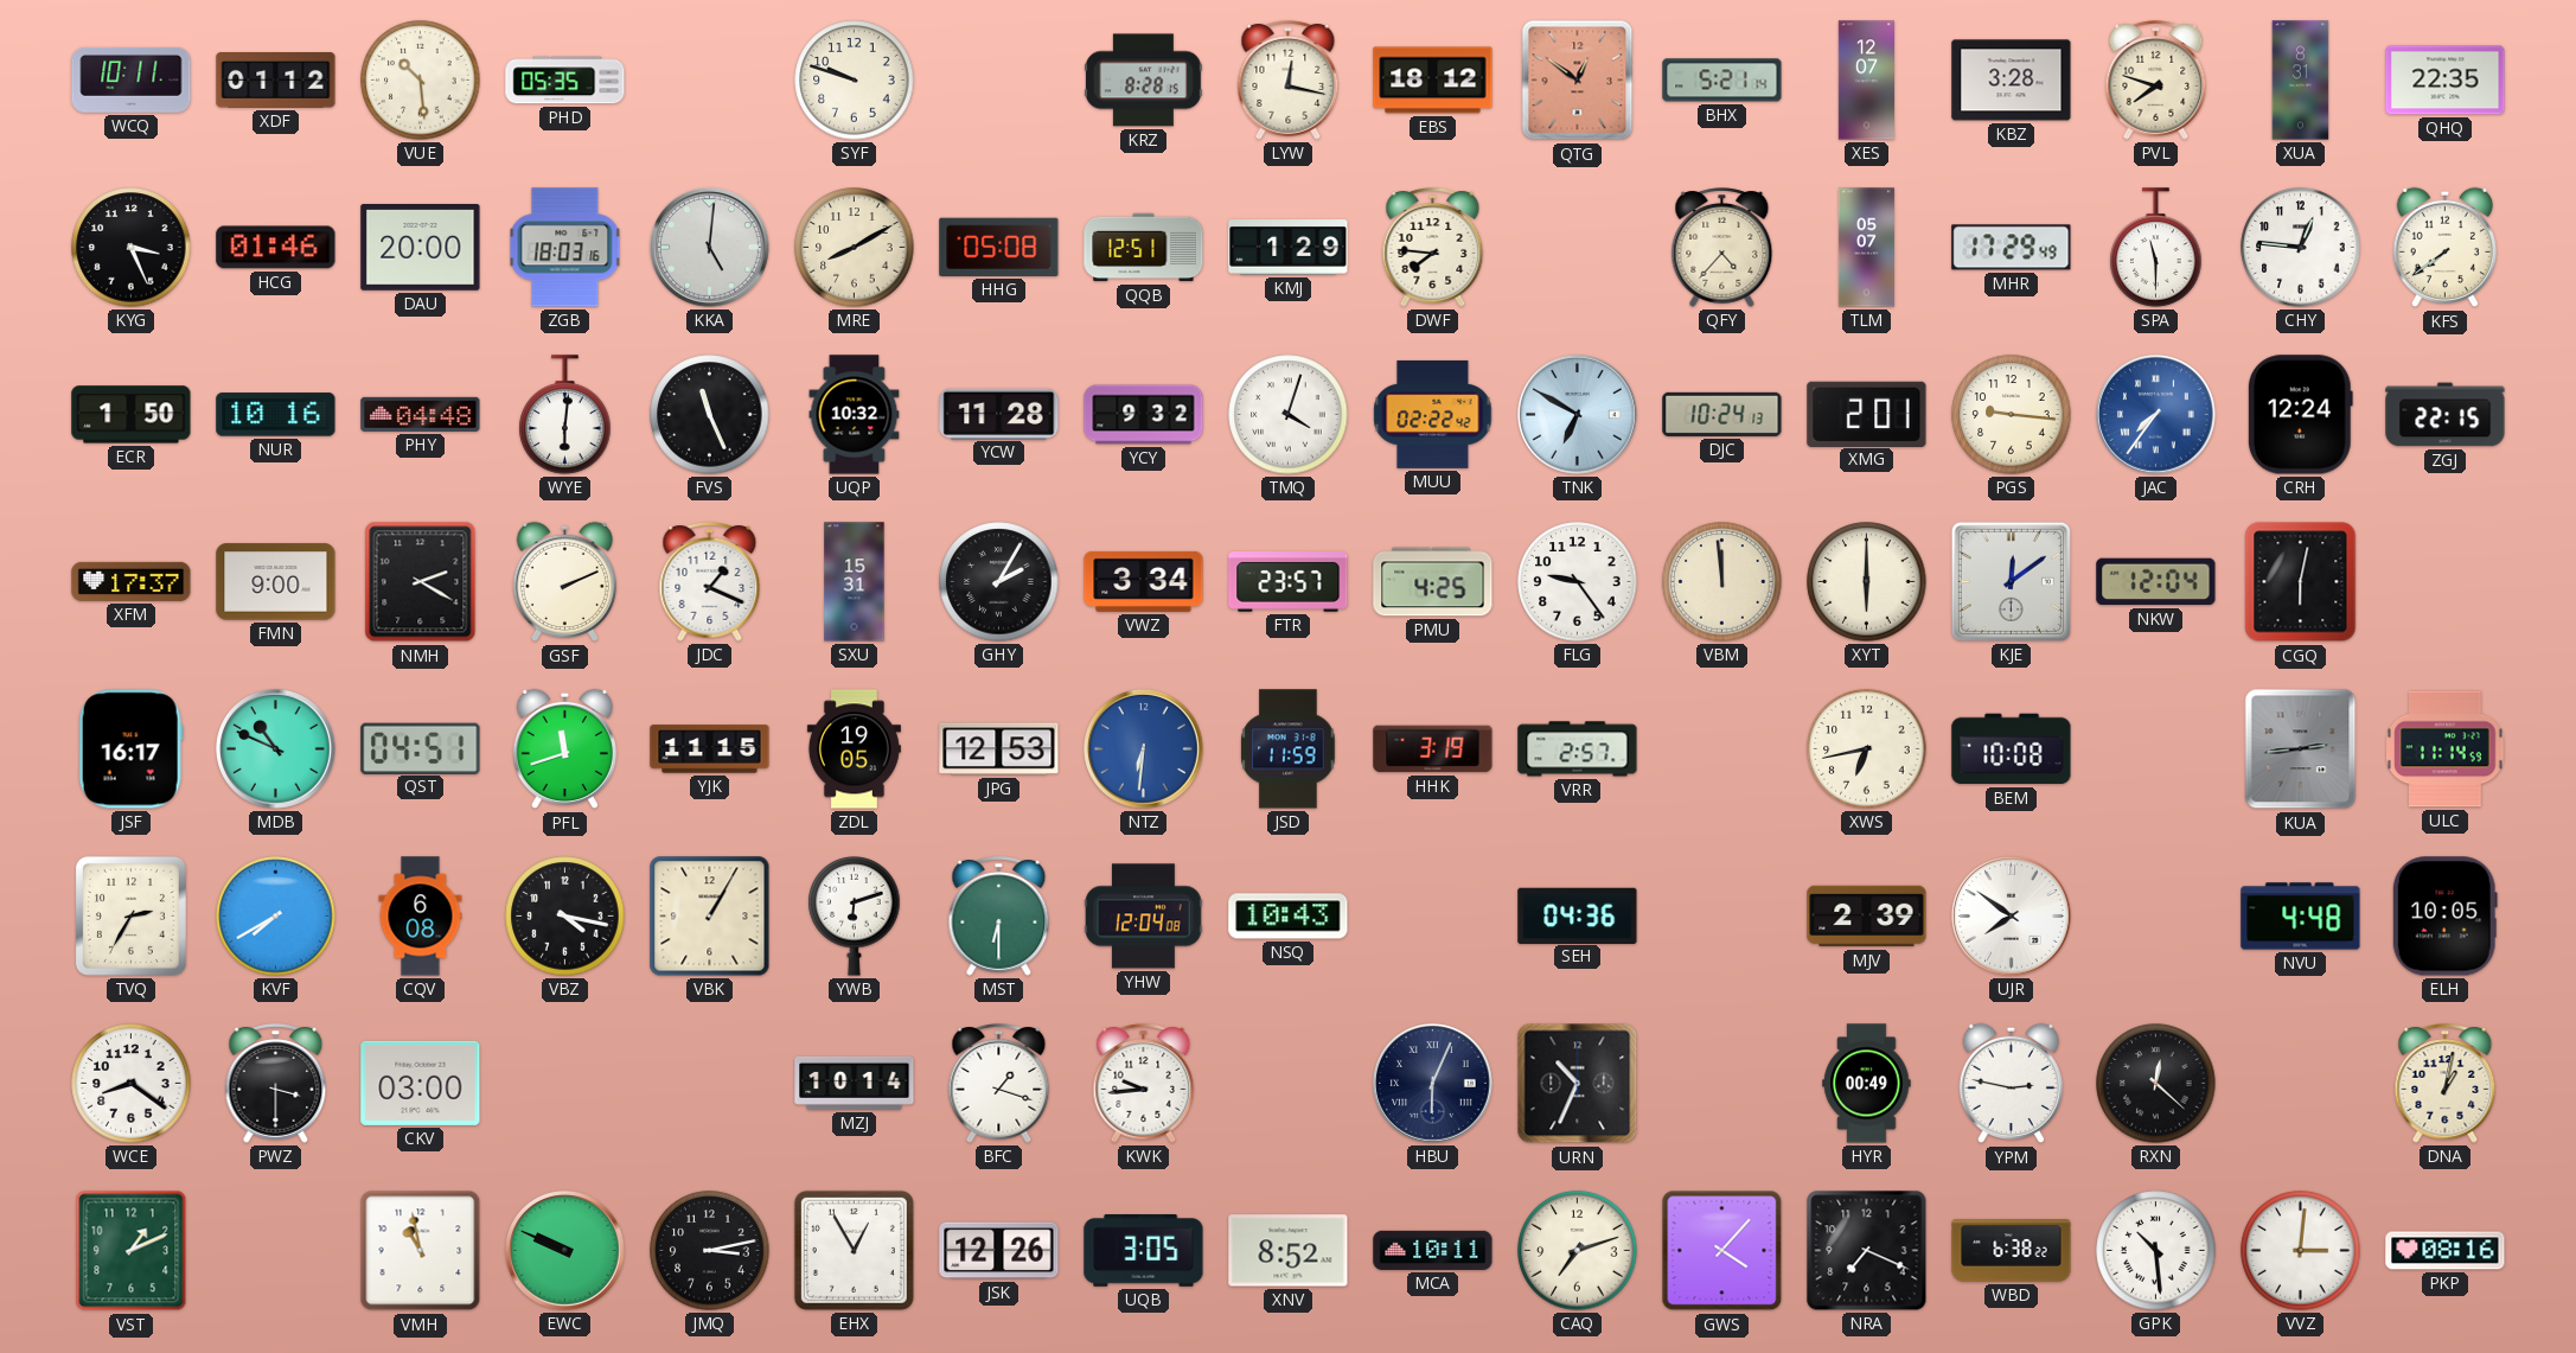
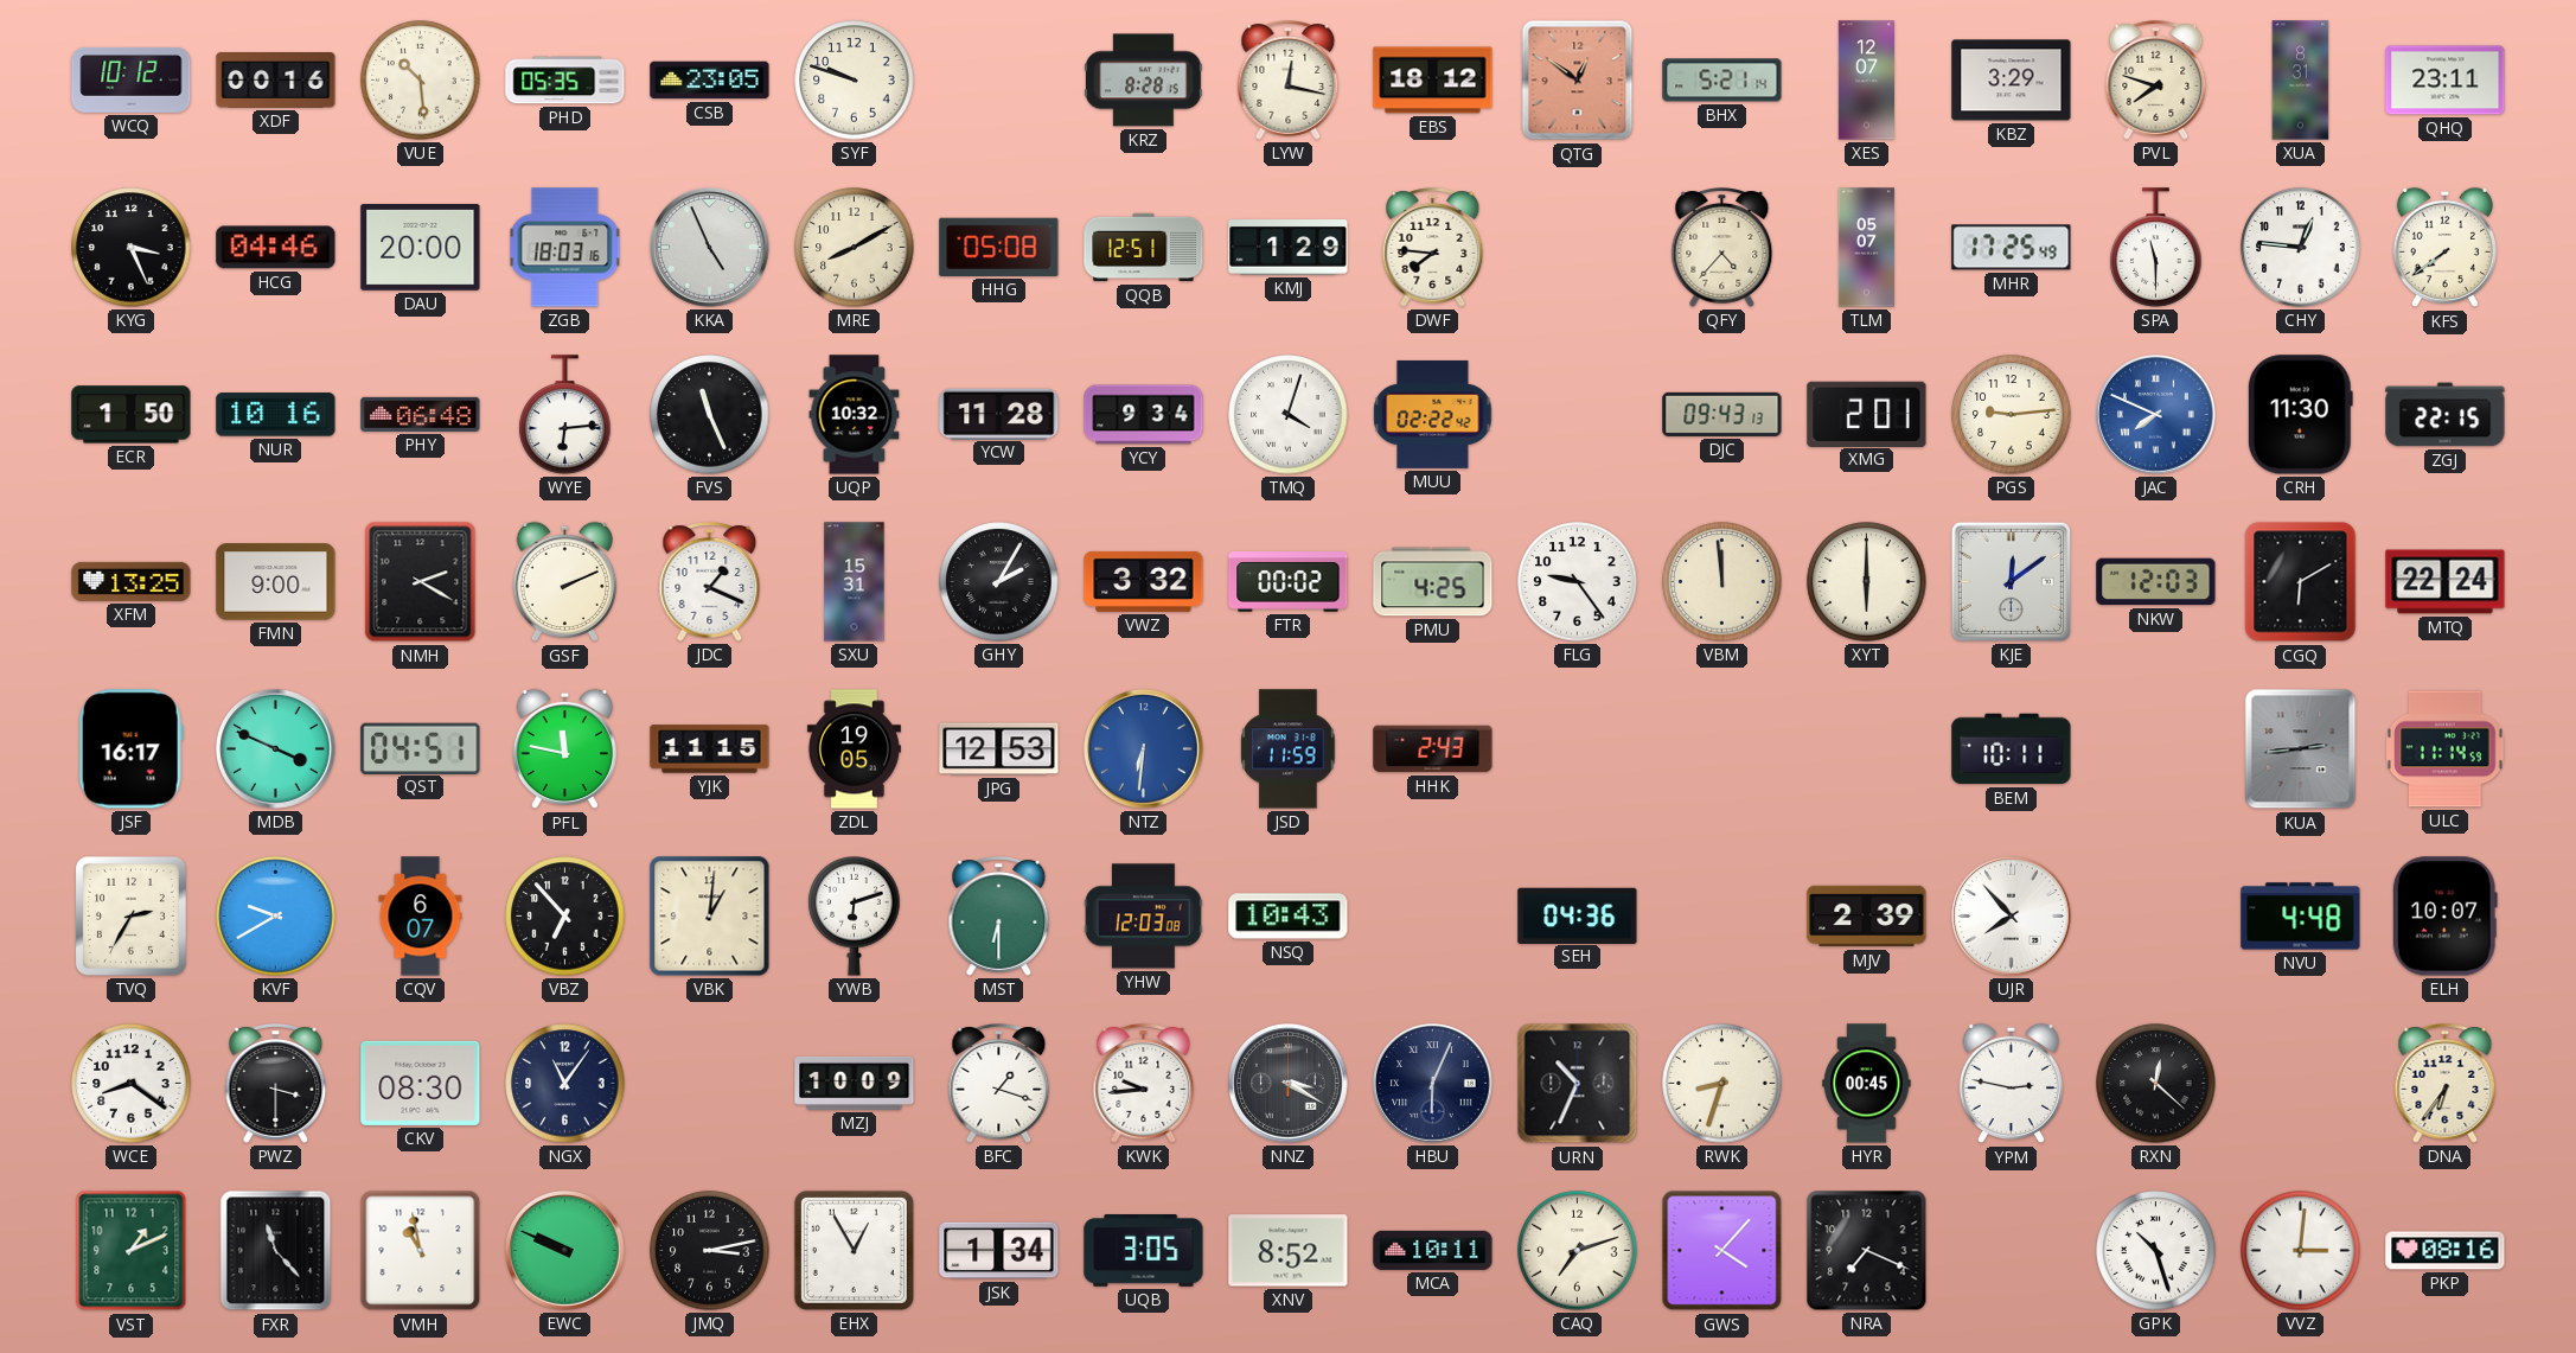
WCQ: 10:11 -> 10:12 (132, 79)
XDF: 01:12 -> 00:16 (276, 81)
CSB: none -> 23:05 (710, 81)
KBZ: 3:28 -> 3:29 (2012, 81)
QHQ: 22:35 -> 23:11 (2446, 81)
HCG: 01:46 -> 04:46 (276, 248)
KKA: 5:01 -> 4:56 (710, 248)
MHR: 17:29 -> 17:25 (2012, 248)
PHY: 04:48 -> 06:48 (421, 414)
WYE: 6:01 -> 6:14 (565, 415)
YCY: 9:32 -> 9:34 (1144, 415)
TNK: 6:50 -> none (1578, 415)
DJC: 10:24 -> 09:43 (1722, 414)
PGS: 9:16 -> 9:14 (2012, 415)
JAC: 7:36 -> 7:49 (2156, 415)
CRH: 12:24 -> 11:30 (2300, 415)
XFM: 17:37 -> 13:25 (132, 581)
VWZ: 3:34 -> 3:32 (1144, 581)
FTR: 23:57 -> 00:02 (1289, 582)
NKW: 12:04 -> 12:03 (2156, 582)
CGQ: 6:02 -> 6:10 (2301, 582)
MTQ: none -> 22:24 (2446, 582)
MDB: 10:49 -> 3:49 (276, 749)
PFL: 11:42 -> 11:47 (564, 749)
HHK: 3:19 -> 2:43 (1433, 749)
VRR: 2:57 -> none (1578, 749)
XWS: 6:43 -> none (1867, 749)
BEM: 10:08 -> 10:11 (2012, 749)
KVF: 7:40 -> 9:40 (276, 917)
CQV: 6:08 -> 6:07 (421, 917)
VBZ: 4:17 -> 6:53 (565, 917)
VBK: 1:05 -> 1:01 (710, 917)
YHW: 12:04 -> 12:03 (1144, 917)
UJR: 7:51 -> 7:53 (2012, 917)
ELH: 10:05 -> 10:07 (2444, 917)
CKV: 03:00 -> 08:30 (421, 1083)
NGX: none -> 11:06 (565, 1084)
MZJ: 10:14 -> 10:09 (855, 1083)
NNZ: none -> 3:20 (1289, 1084)
RWK: none -> 8:33 (1722, 1084)
HYR: 00:49 -> 00:45 (1867, 1084)
DNA: 1:02 -> 6:36 (2446, 1084)
FXR: none -> 11:23 (276, 1251)
JSK: 12:26 -> 1:34 (999, 1251)
WBD: 6:38 -> none (2012, 1251)
GPK: 10:29 -> 10:27 (2156, 1251)
